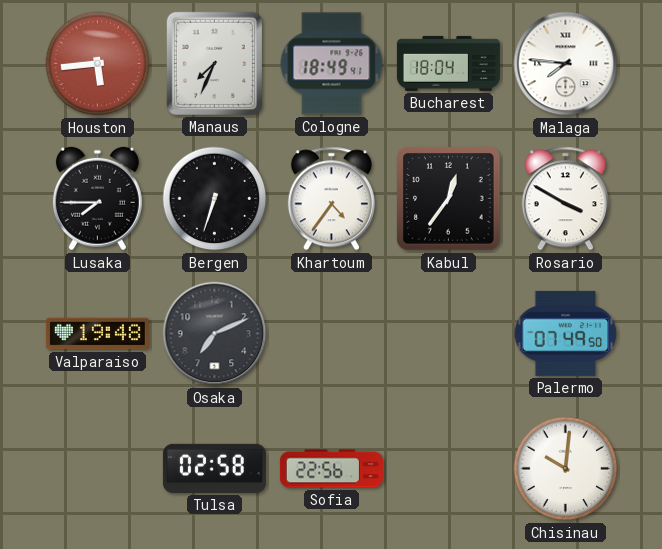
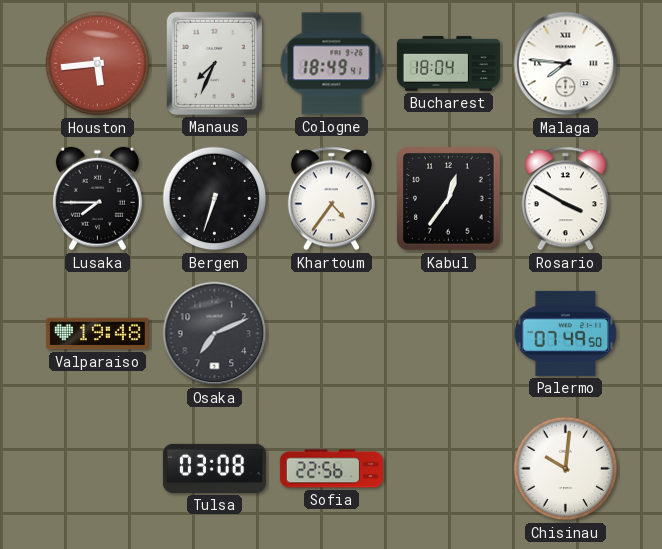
Tulsa: 02:58 -> 03:08 (214, 468)
